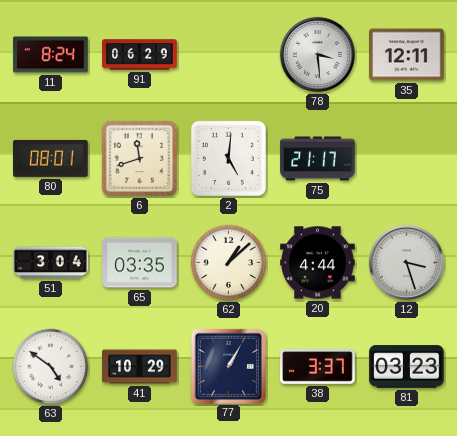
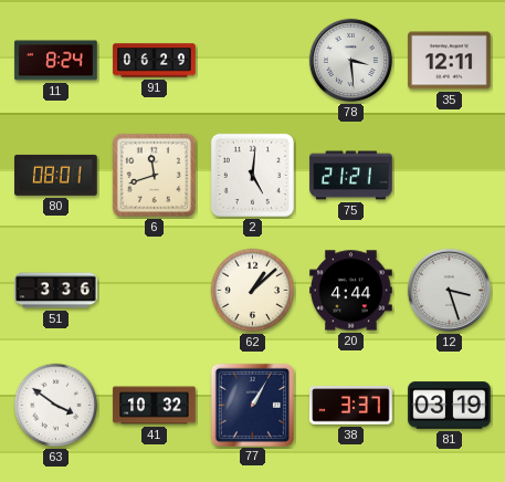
75: 21:17 -> 21:21 (351, 176)
51: 3:04 -> 3:36 (56, 291)
65: 03:35 -> none (140, 263)
63: 4:51 -> 3:51 (56, 406)
41: 10:29 -> 10:32 (155, 406)
81: 03:23 -> 03:19 (450, 406)
